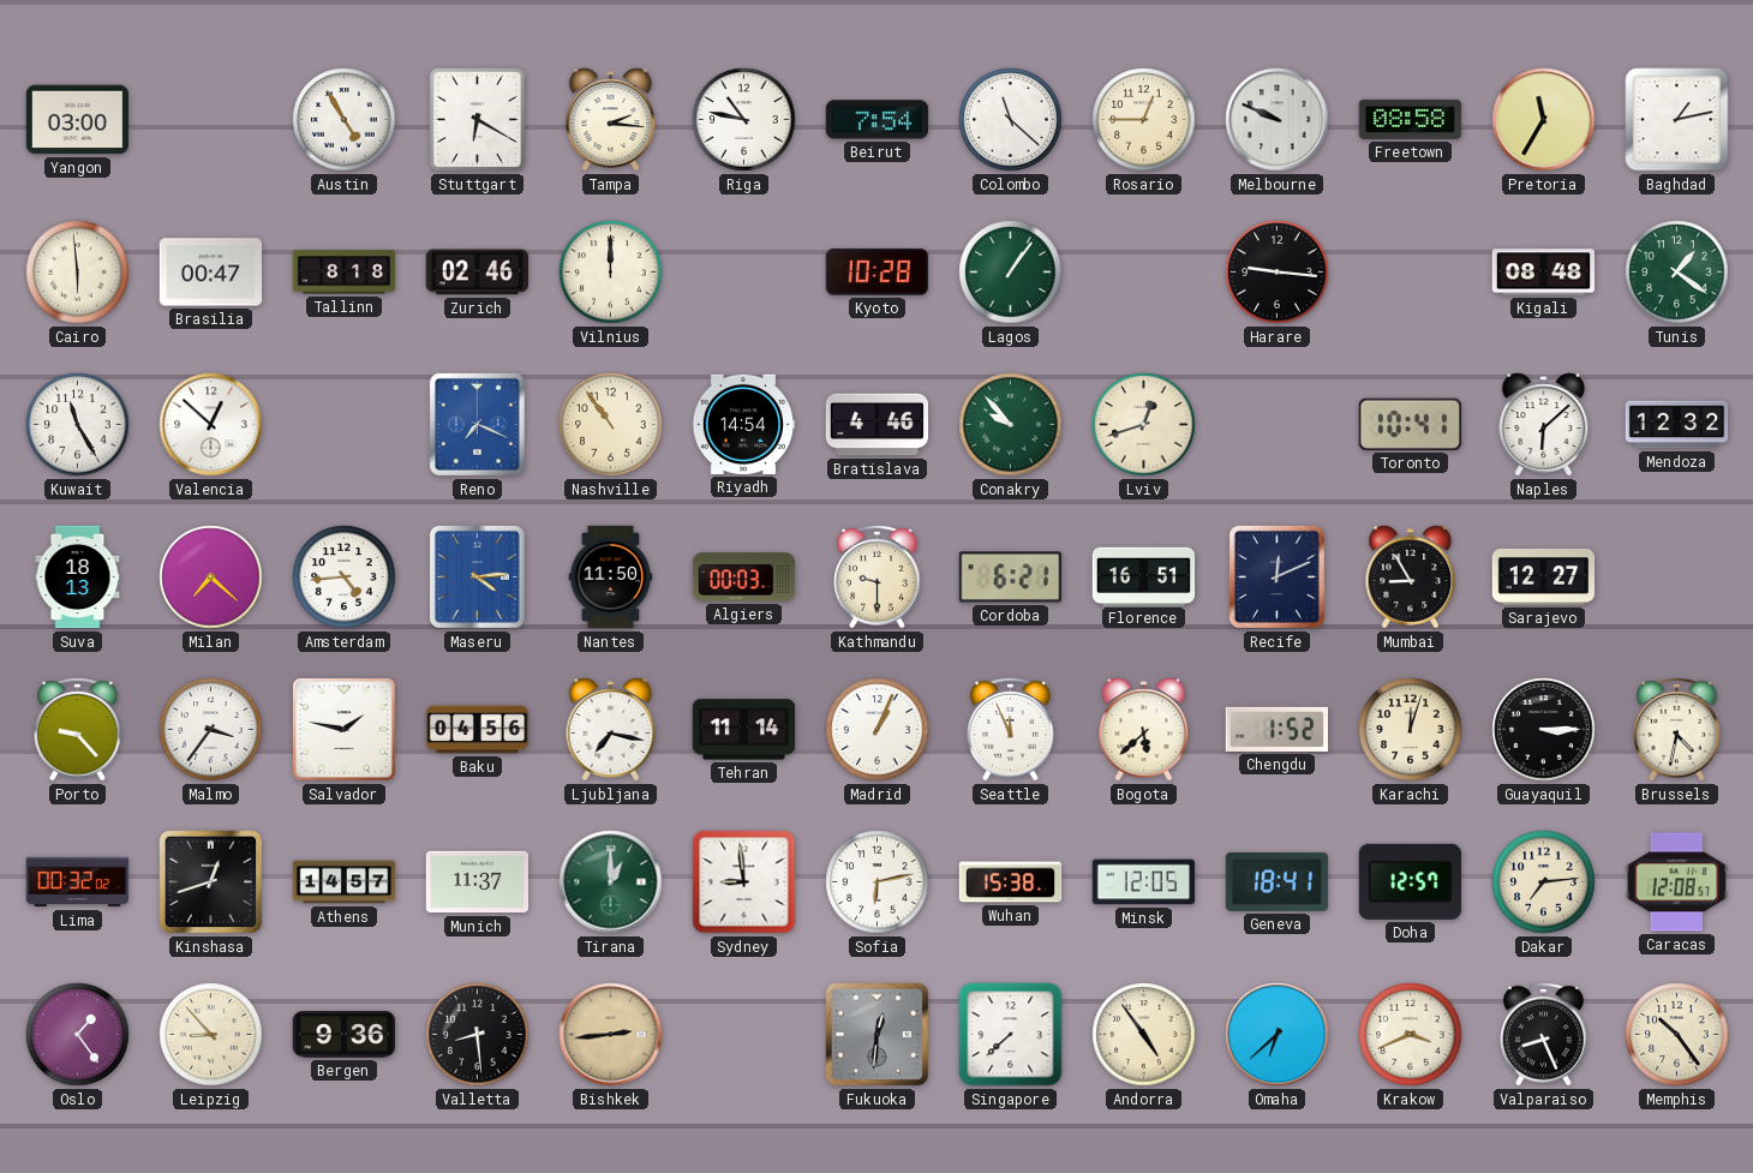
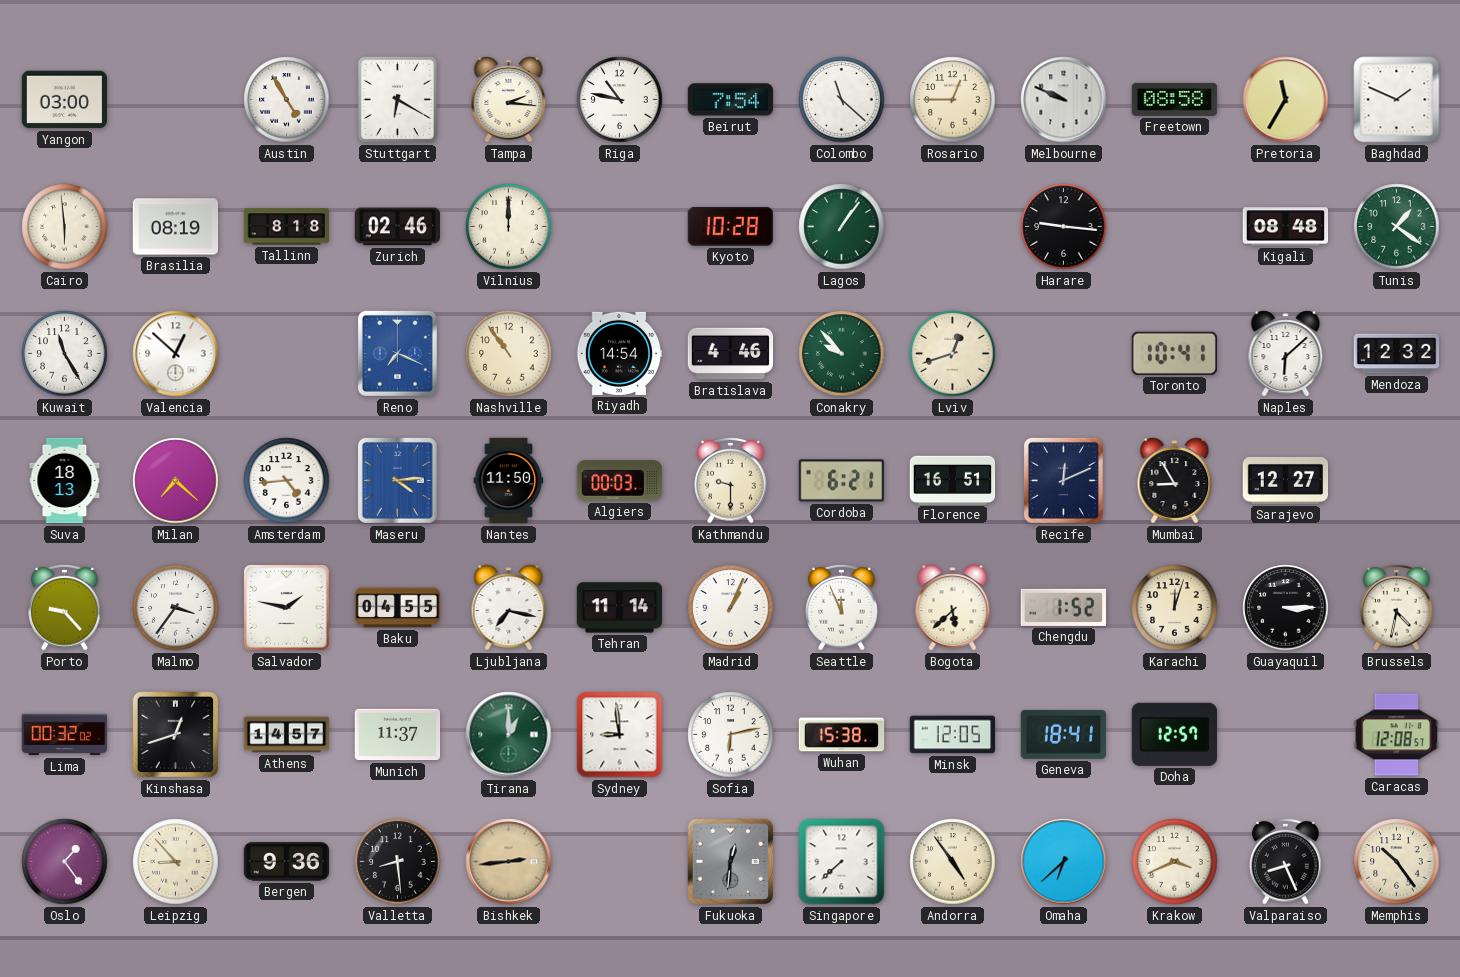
Baghdad: 1:13 -> 1:49 (1397, 100)
Brasilia: 00:47 -> 08:19 (176, 227)
Baku: 04:56 -> 04:55 (398, 608)
Dakar: 7:14 -> none (1544, 882)
